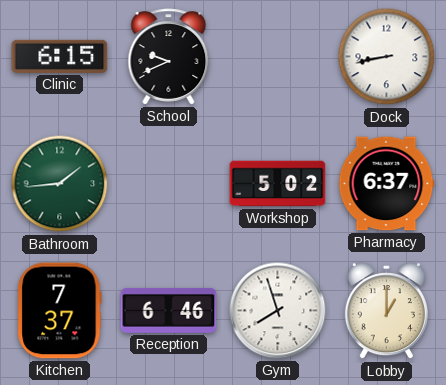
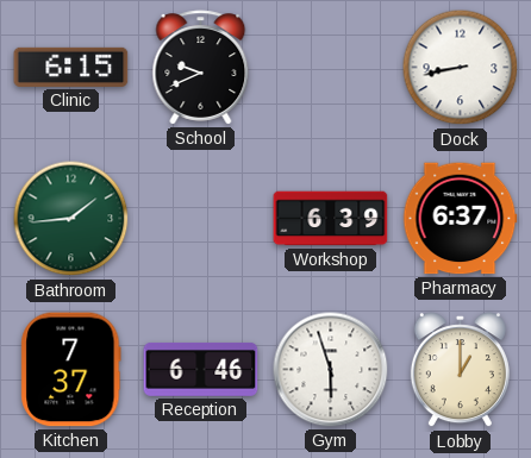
Workshop: 5:02 -> 6:39 (331, 219)
Gym: 7:57 -> 5:57 (331, 370)
